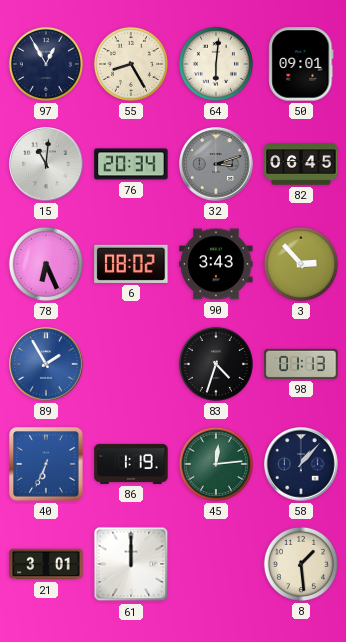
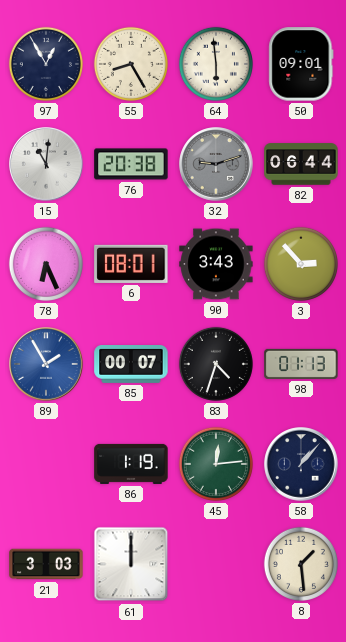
64: 6:01 -> 5:59 (216, 64)
76: 20:34 -> 20:38 (131, 164)
32: 3:12 -> 9:12 (216, 164)
82: 06:45 -> 06:44 (301, 164)
6: 08:02 -> 08:01 (131, 264)
85: none -> 00:07 (131, 365)
40: 6:34 -> none (46, 464)
21: 3:01 -> 3:03 (46, 564)
